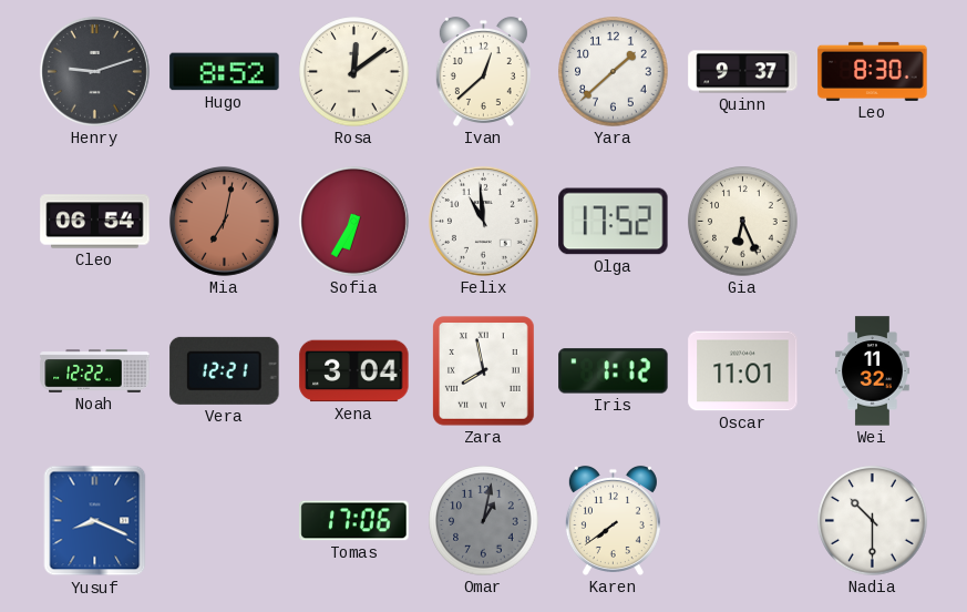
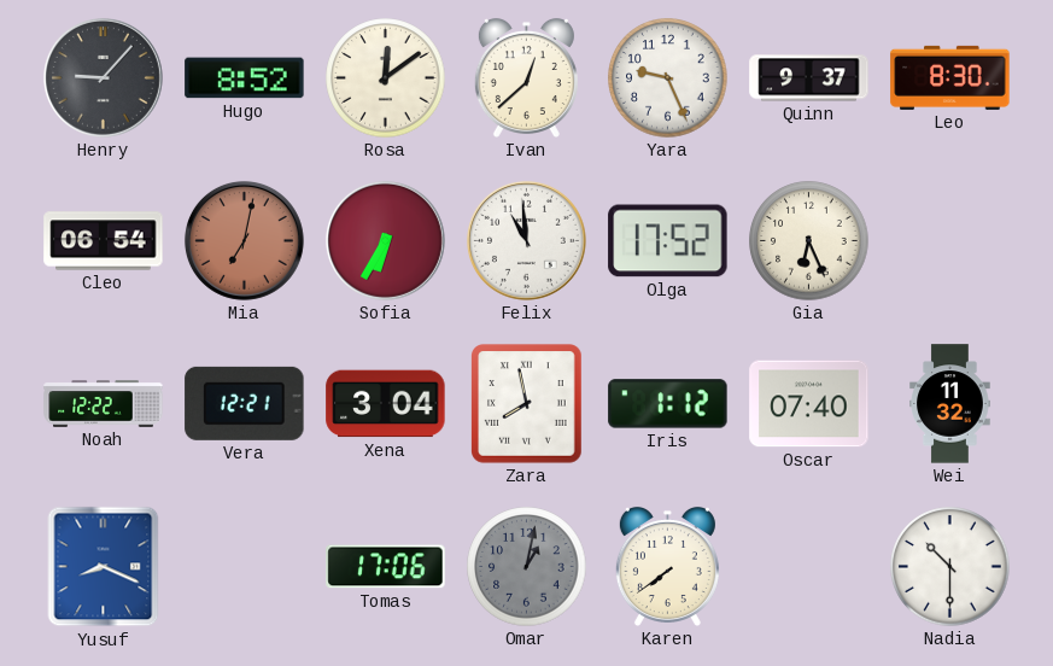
Henry: 9:12 -> 9:07 (103, 77)
Yara: 1:38 -> 9:26 (668, 78)
Oscar: 11:01 -> 07:40 (809, 404)
